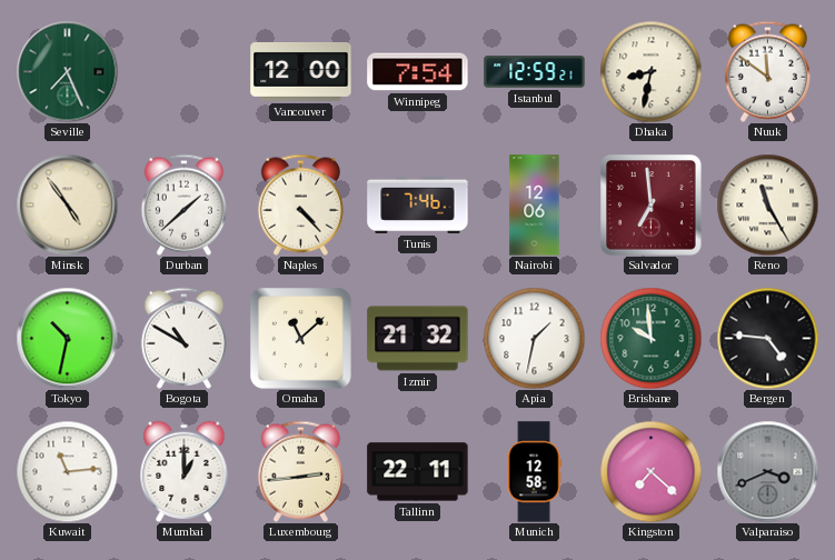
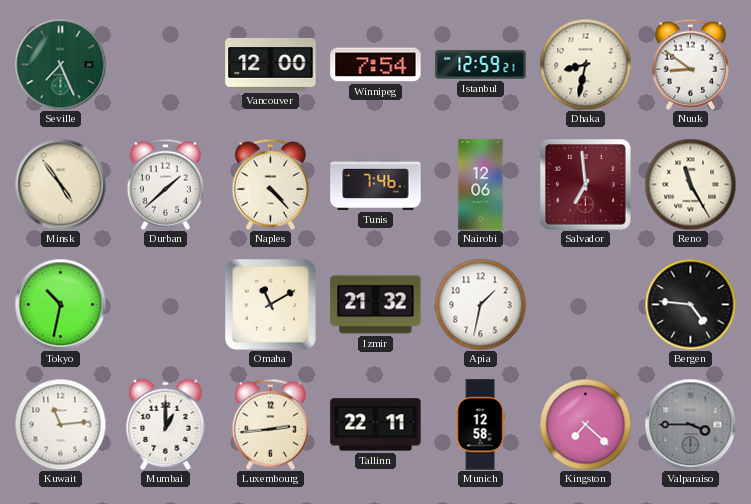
Nuuk: 11:51 -> 8:51 (690, 64)
Bogota: 10:50 -> none (183, 338)
Omaha: 11:08 -> 11:10 (270, 304)
Brisbane: 9:59 -> none (650, 338)
Valparaiso: 3:41 -> 3:45 (690, 424)
